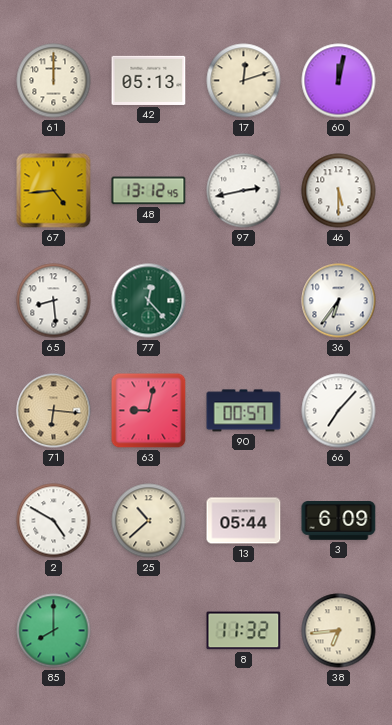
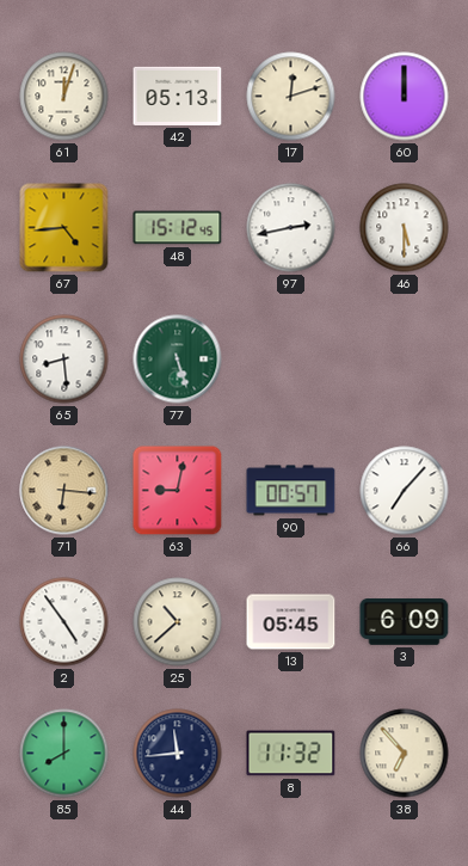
61: 12:00 -> 12:03 (64, 97)
60: 12:02 -> 12:00 (405, 97)
48: 13:12 -> 15:12 (178, 228)
77: 12:23 -> 5:27 (178, 360)
36: 6:36 -> none (339, 301)
2: 4:50 -> 4:54 (64, 622)
13: 05:44 -> 05:45 (291, 622)
44: none -> 11:44 (178, 754)
38: 6:44 -> 6:53 (405, 754)
